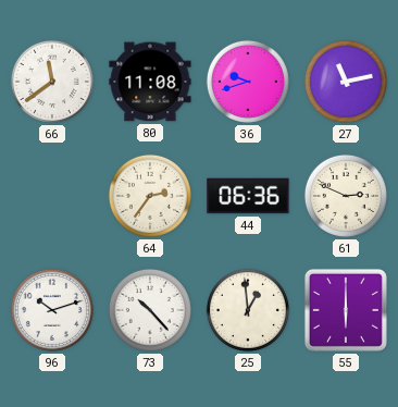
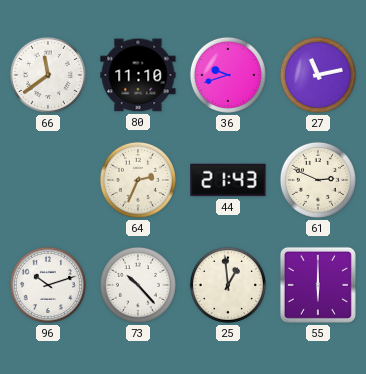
80: 11:08 -> 11:10 (138, 75)
64: 2:36 -> 2:34 (138, 180)
44: 06:36 -> 21:43 (228, 180)
